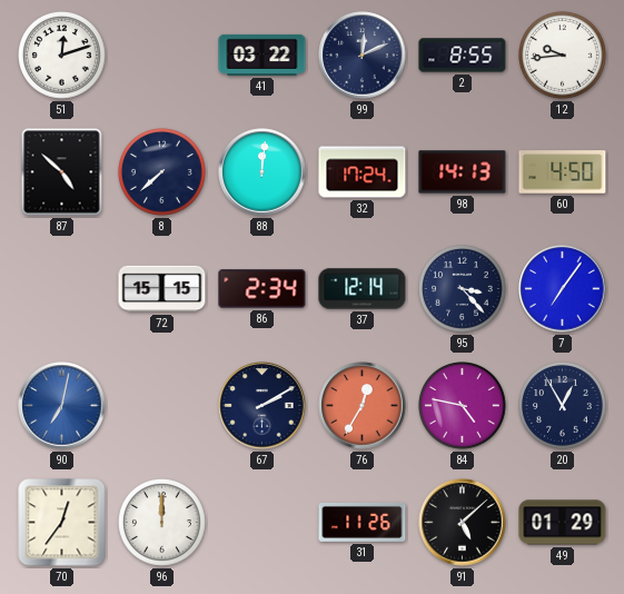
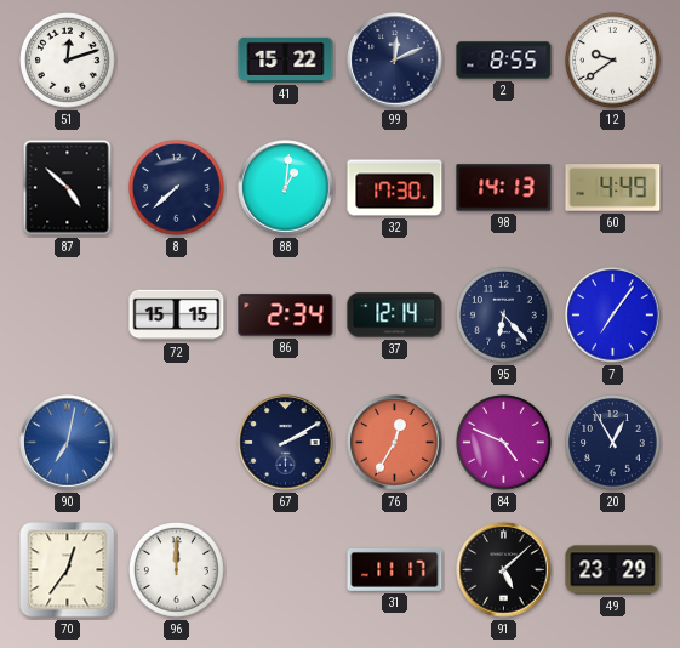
41: 03:22 -> 15:22 (286, 59)
12: 9:44 -> 9:39 (613, 61)
88: 12:01 -> 1:01 (286, 188)
32: 17:24 -> 17:30 (395, 188)
60: 4:50 -> 4:49 (613, 188)
95: 3:23 -> 6:23 (504, 316)
84: 4:47 -> 4:49 (504, 443)
31: 11:26 -> 11:17 (395, 569)
49: 01:29 -> 23:29 (613, 570)
